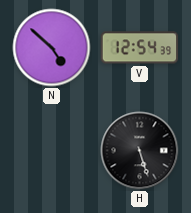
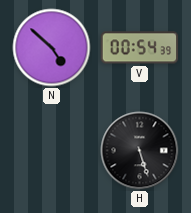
V: 12:54 -> 00:54 (140, 48)
